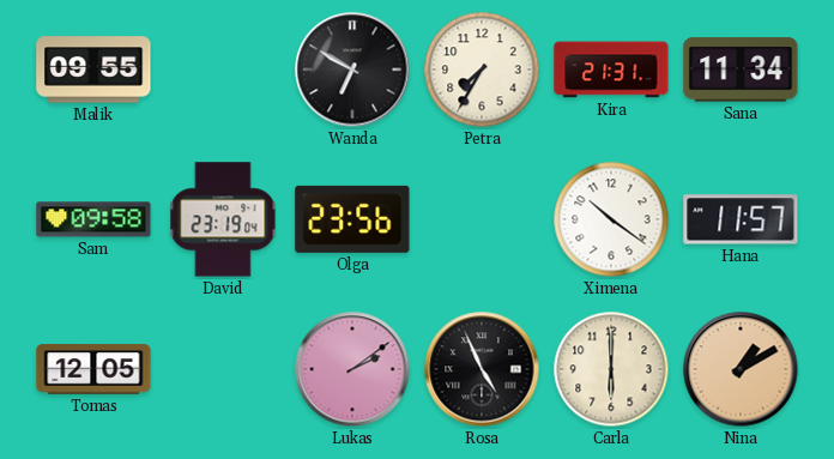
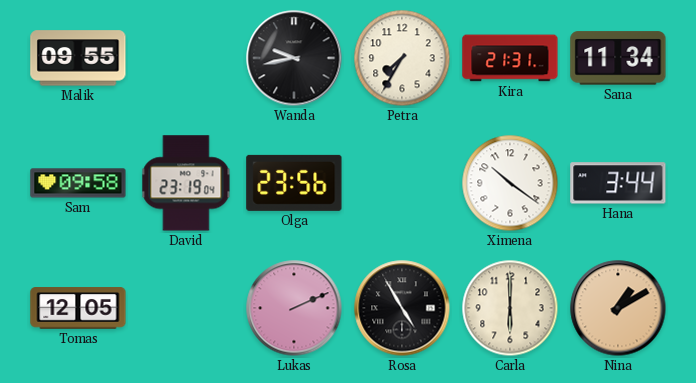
Wanda: 6:50 -> 9:43 (294, 58)
Hana: 11:57 -> 3:44 (618, 183)
Lukas: 2:09 -> 2:11 (294, 308)
Rosa: 4:56 -> 4:55 (402, 308)
